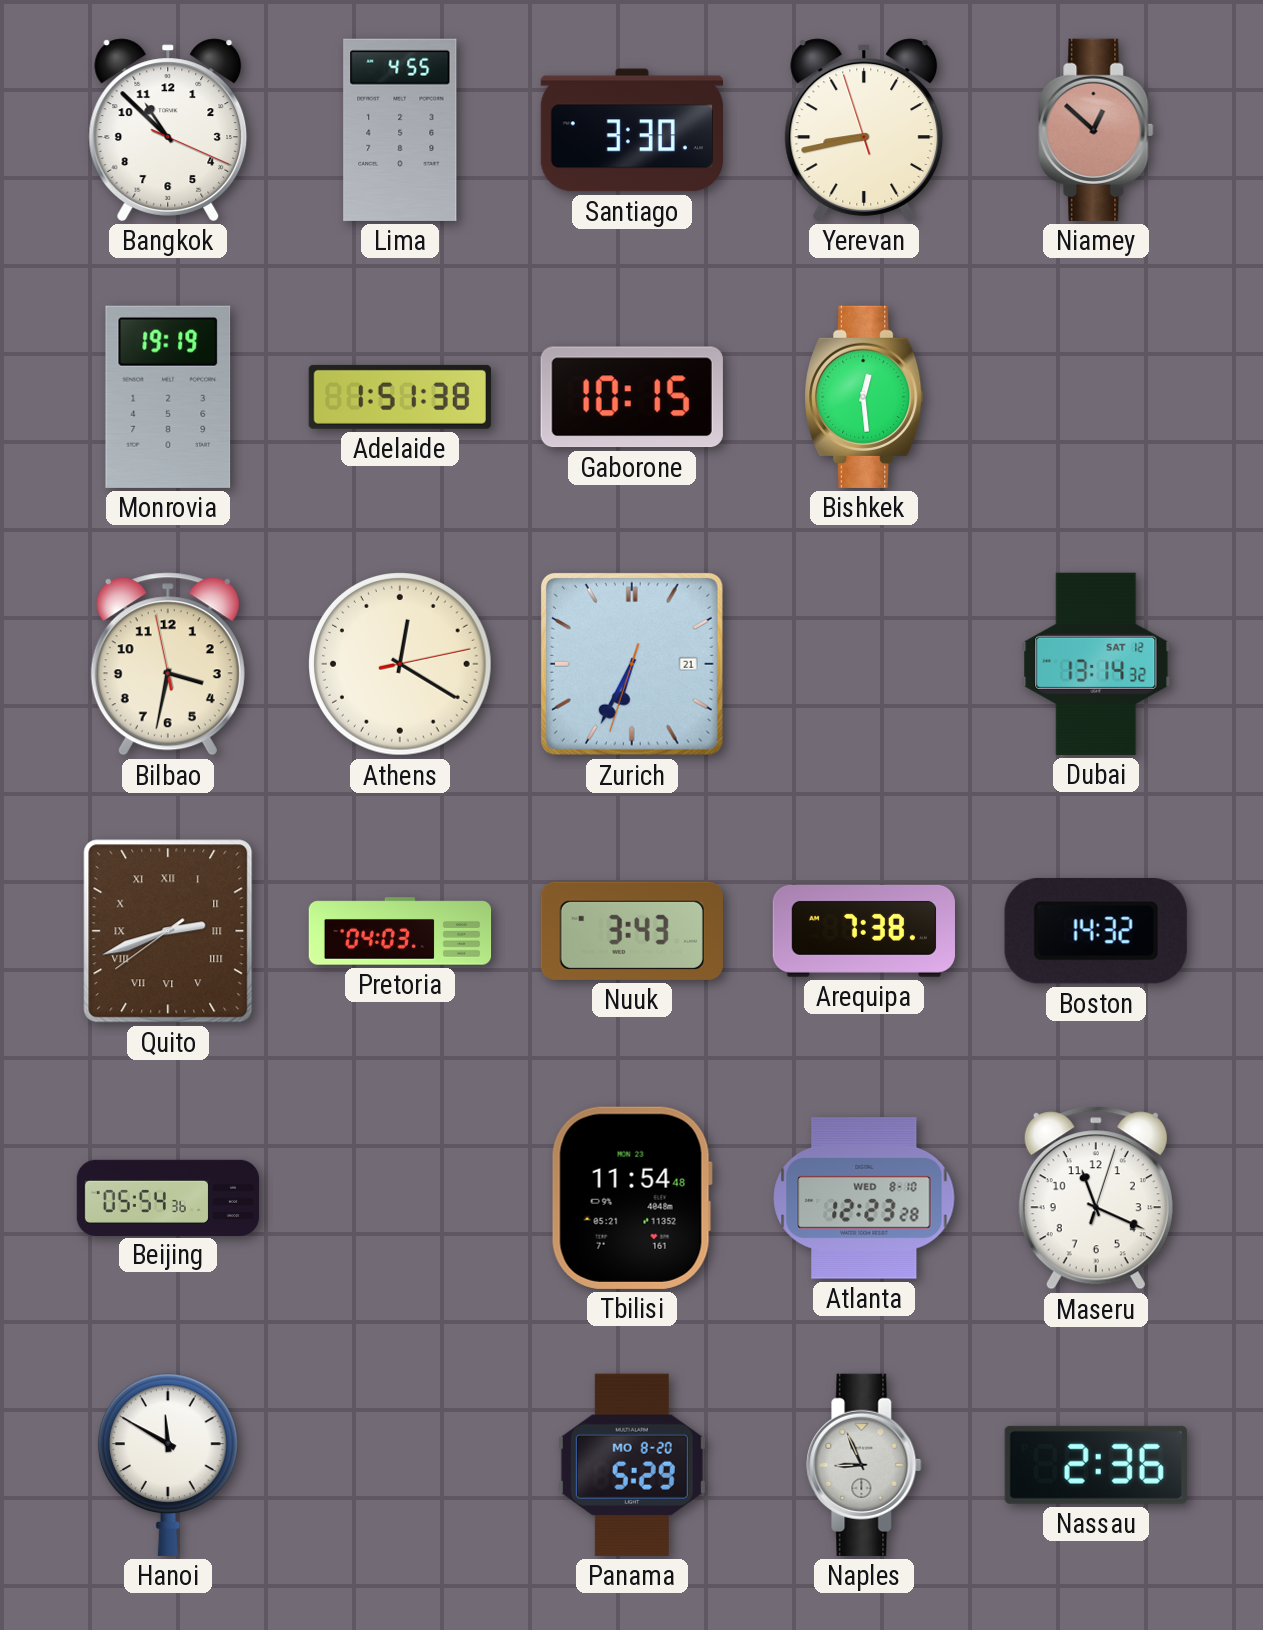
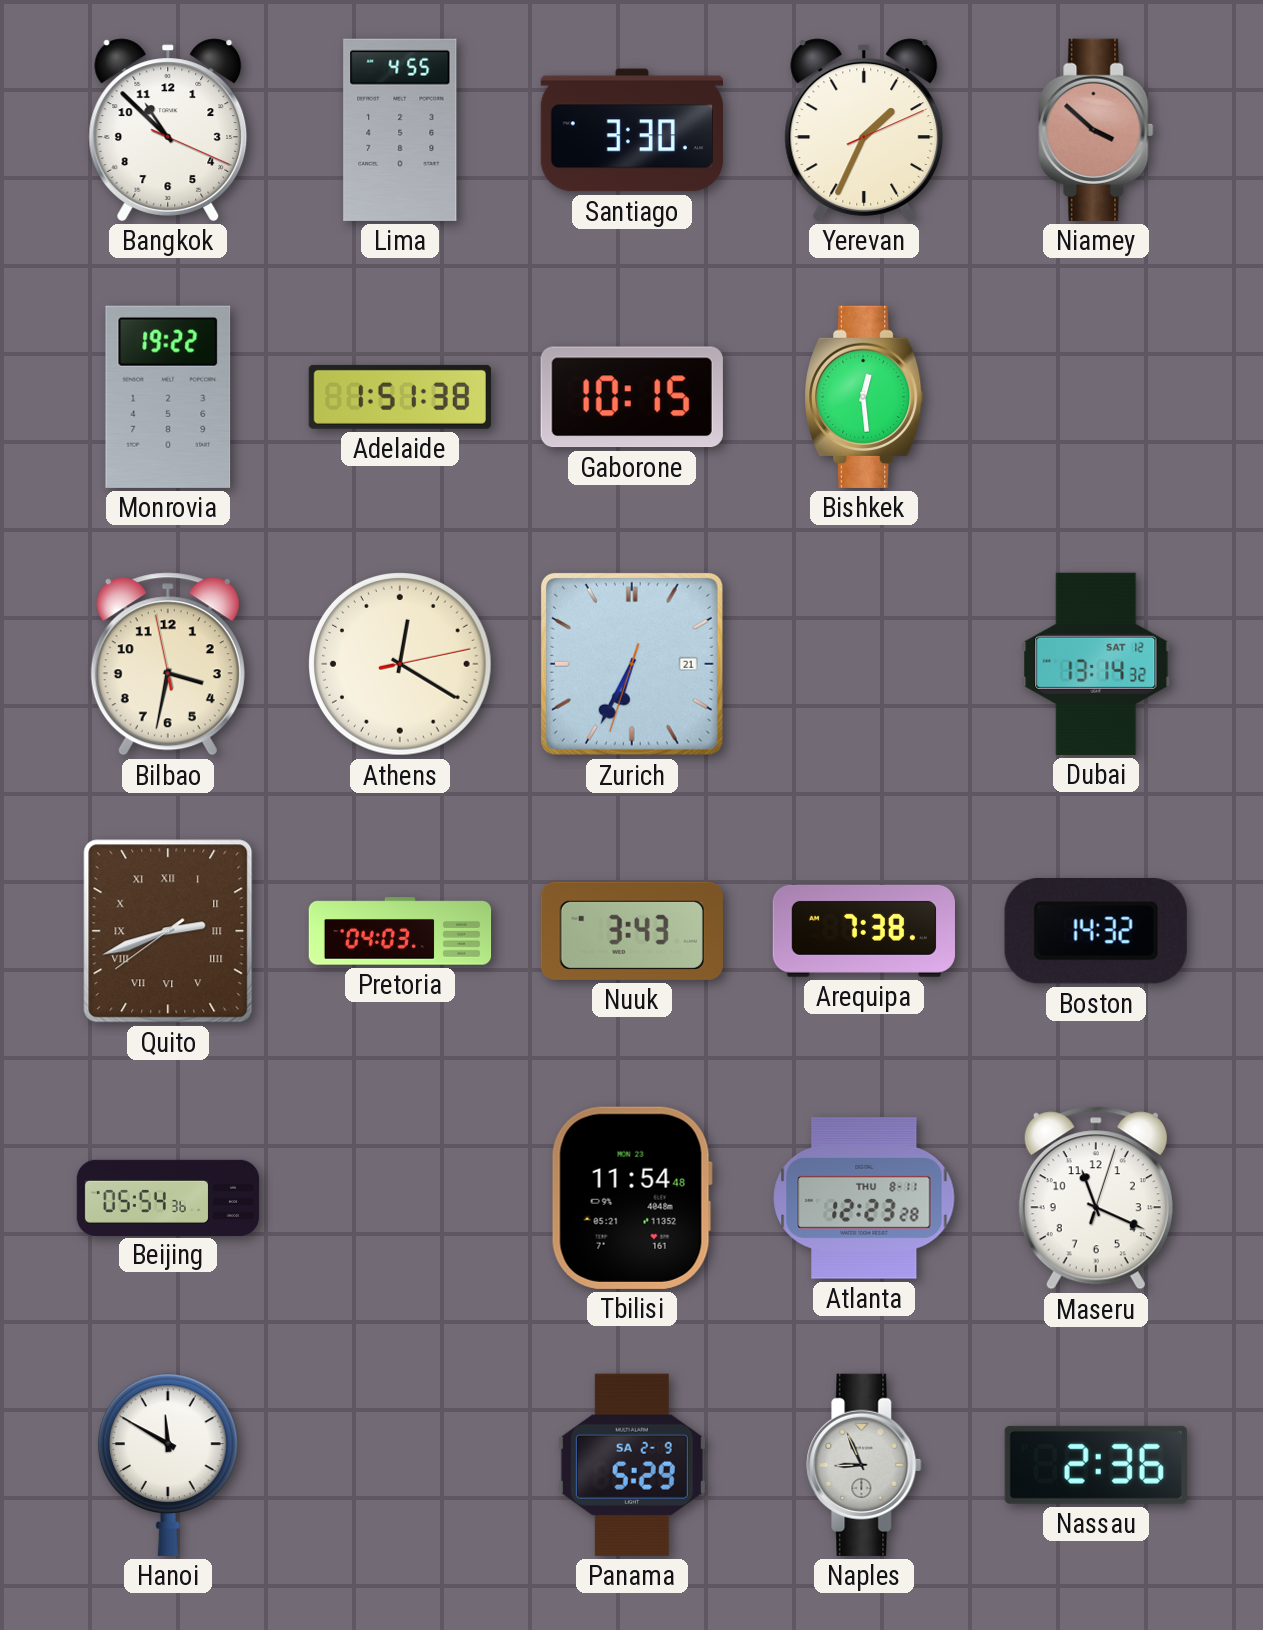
Yerevan: 8:42 -> 1:34 (864, 130)
Niamey: 12:52 -> 3:52 (1096, 130)
Monrovia: 19:19 -> 19:22 (168, 397)
Atlanta date: WED 8-10 -> THU 8-11 (864, 1198)
Panama date: MO 8-20 -> SA 2-9 (632, 1465)
